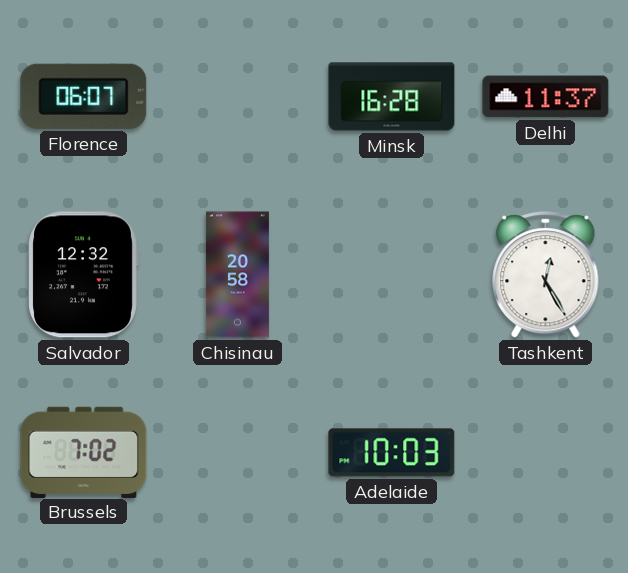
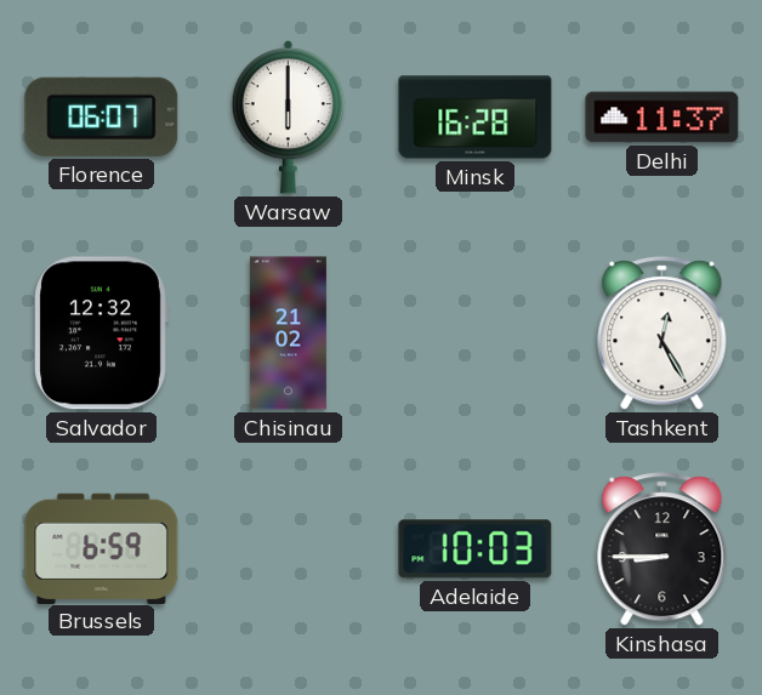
Warsaw: none -> 6:00 (288, 116)
Chisinau: 20:58 -> 21:02 (288, 334)
Brussels: 7:02 -> 6:59 (102, 548)
Kinshasa: none -> 8:45 (663, 549)
